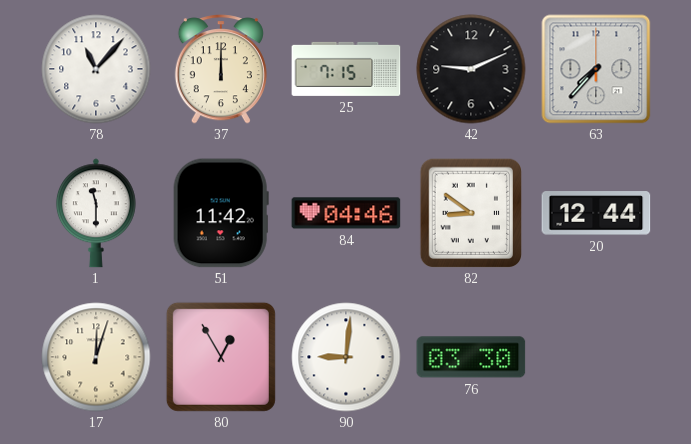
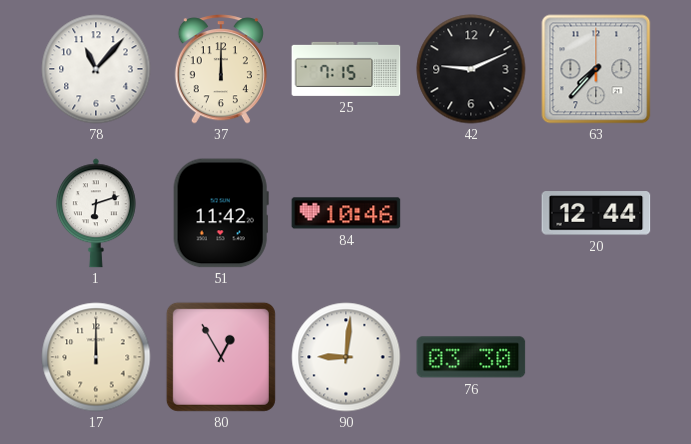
1: 11:30 -> 6:12 (96, 213)
84: 04:46 -> 10:46 (346, 213)
82: 8:51 -> none (470, 212)
17: 12:03 -> 12:00 (96, 357)
